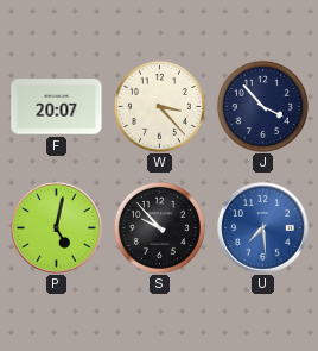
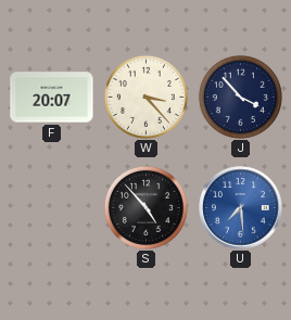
P: 5:02 -> none (57, 228)
S: 9:53 -> 4:53 (145, 207)
